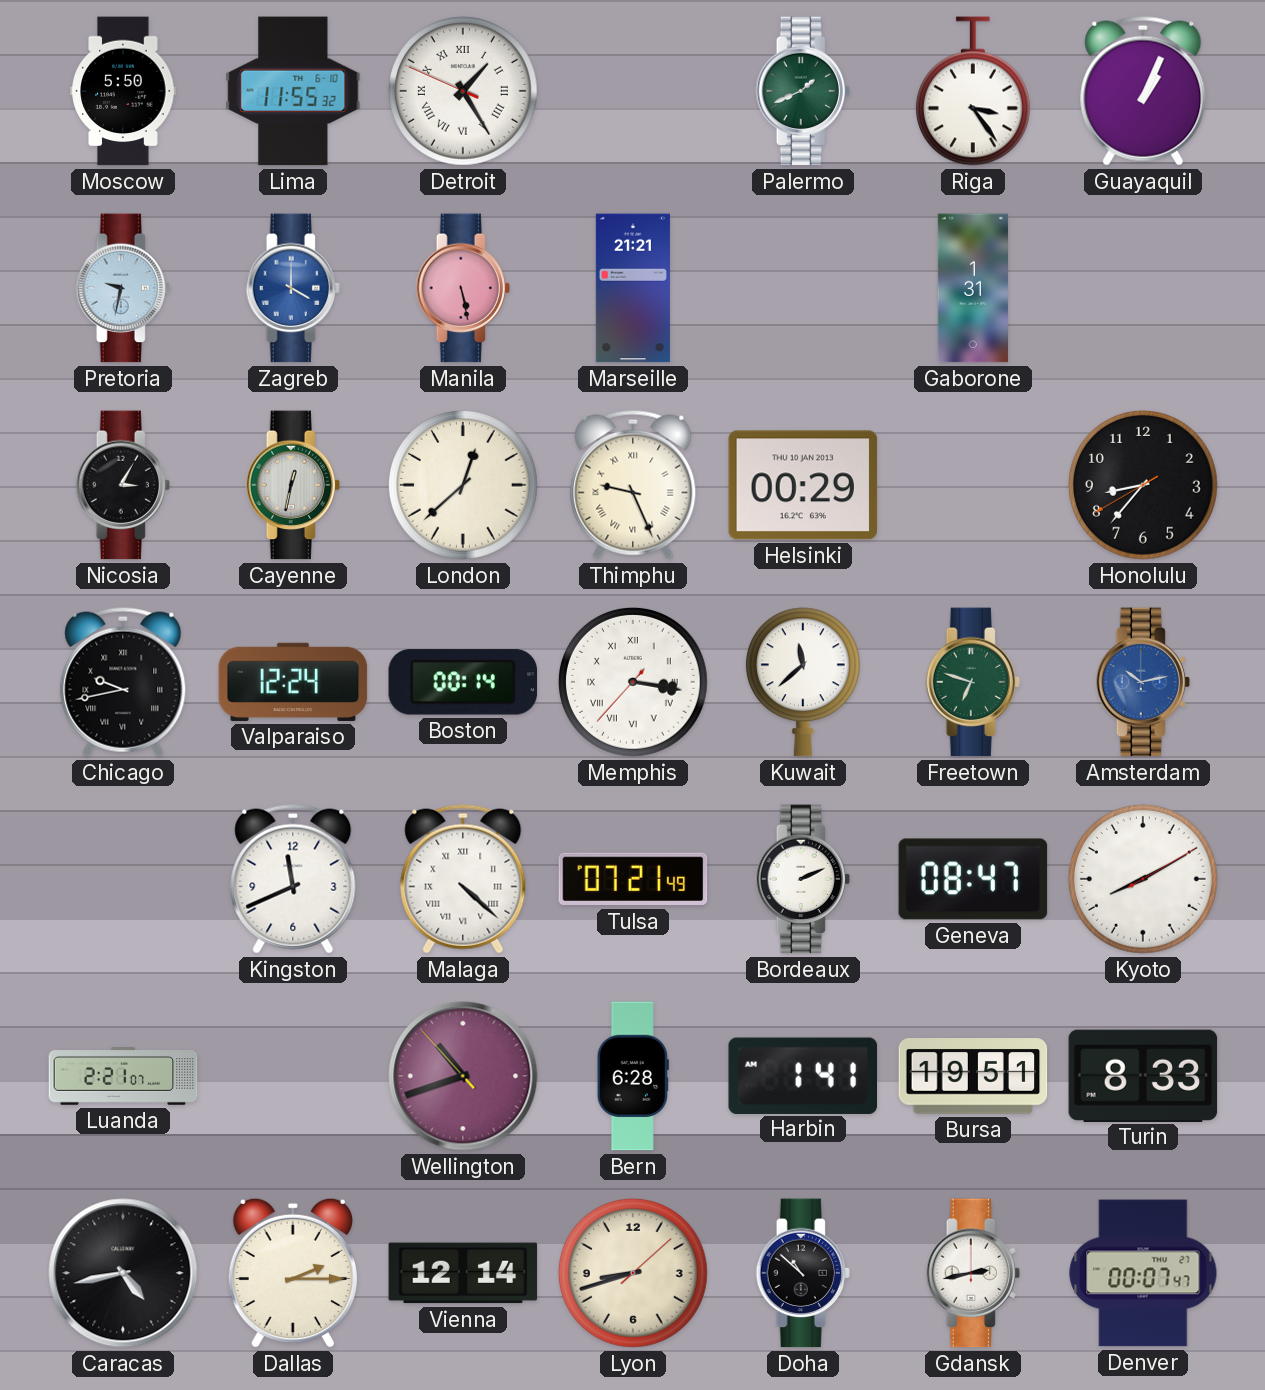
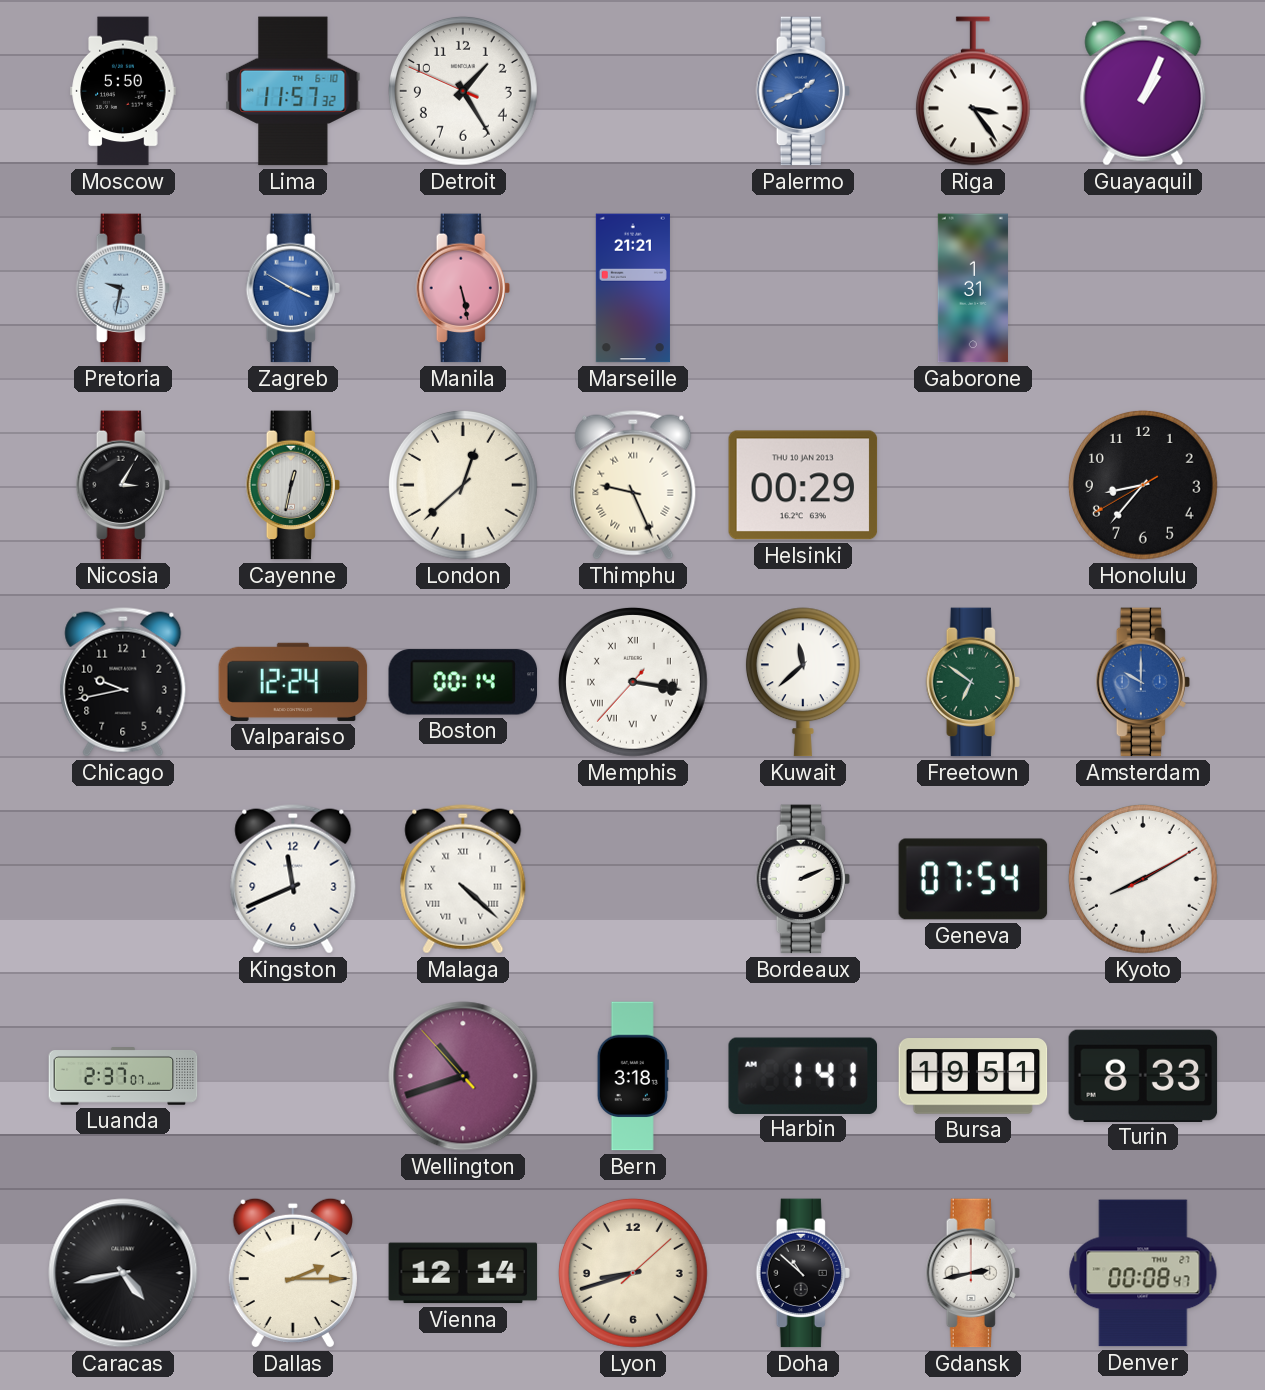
Lima: 11:55 -> 11:57 (293, 91)
Detroit numerals: Roman -> Arabic (463, 91)
Palermo dial: green -> blue (802, 91)
Zagreb: 4:00 -> 3:50 (292, 288)
Chicago numerals: Roman -> Arabic (123, 682)
Freetown: 6:48 -> 6:51 (972, 682)
Amsterdam: 10:13 -> 10:00 (1142, 682)
Tulsa: 07:21 -> none (633, 879)
Geneva: 08:47 -> 07:54 (973, 879)
Luanda: 2:21 -> 2:37 (123, 1076)
Bern: 6:28 -> 3:18 (633, 1076)
Denver: 00:07 -> 00:08 (1143, 1273)
